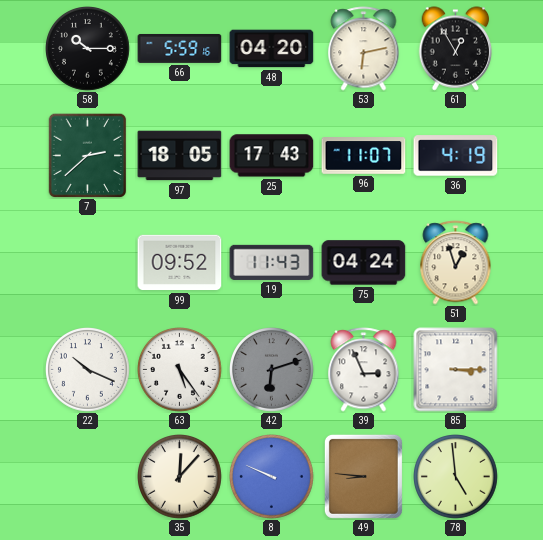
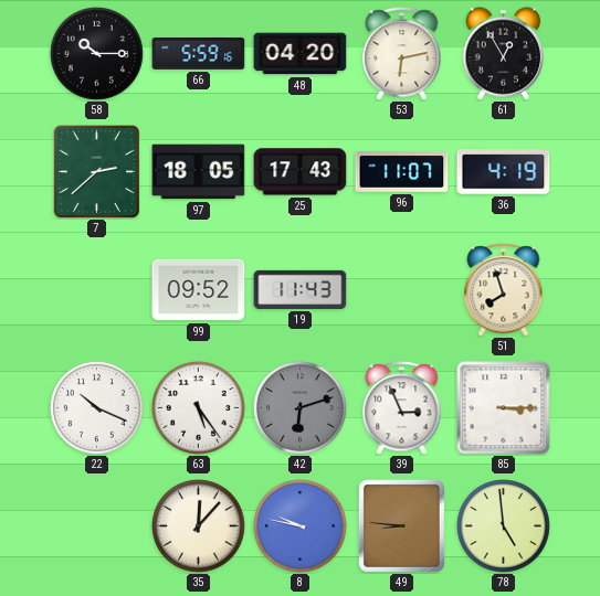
75: 04:24 -> none (364, 263)
51: 12:57 -> 7:57 (504, 290)
8: 9:49 -> 9:47 (301, 526)
